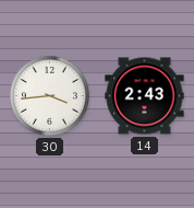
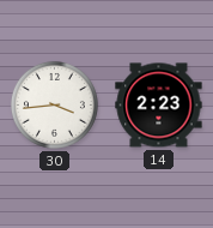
14: 2:43 -> 2:23 (159, 106)
